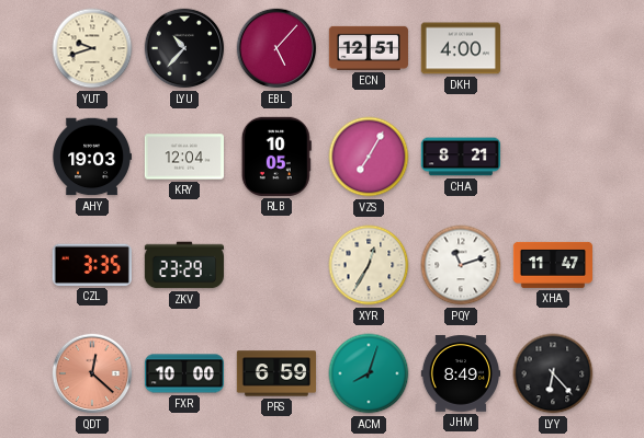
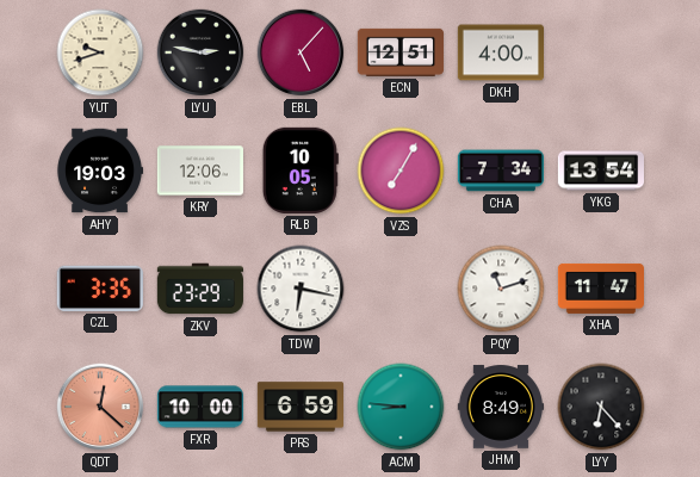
LYU: 10:37 -> 2:47 (200, 52)
KRY: 12:04 -> 12:06 (200, 171)
CHA: 8:21 -> 7:34 (500, 171)
YKG: none -> 13:54 (600, 171)
TDW: none -> 6:17 (301, 289)
XYR: 12:35 -> none (369, 265)
ACM: 8:03 -> 8:46 (401, 407)
